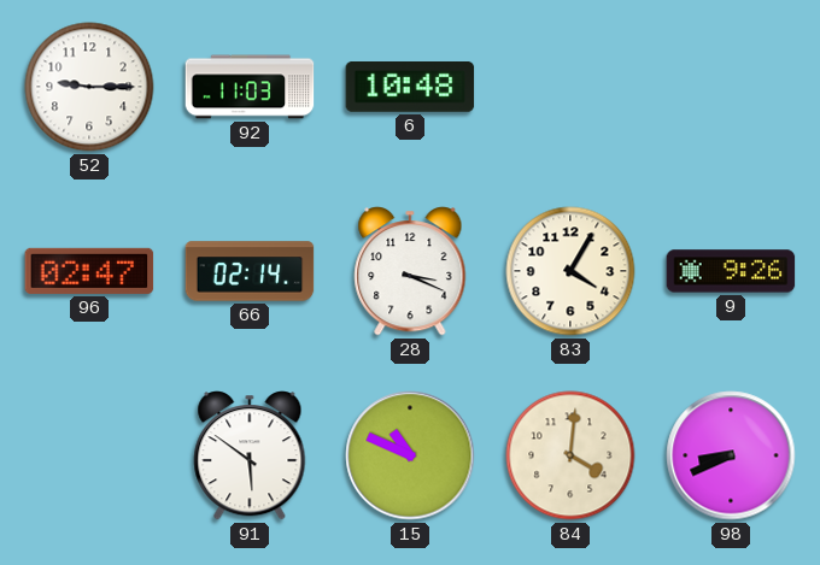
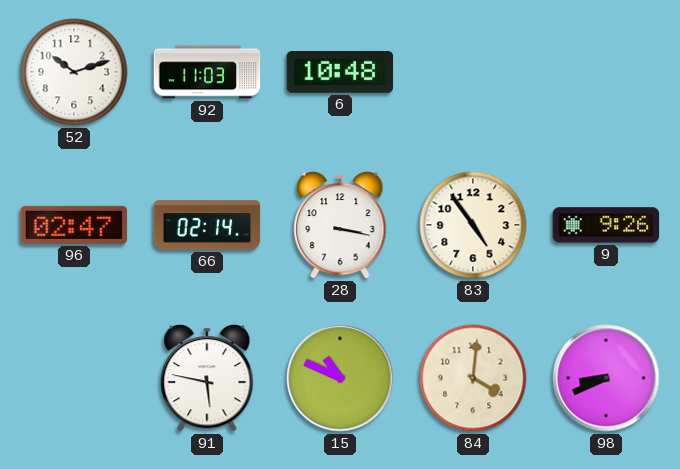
52: 9:15 -> 10:12 (74, 72)
28: 3:19 -> 3:17 (340, 225)
83: 4:05 -> 4:54 (473, 225)
91: 5:51 -> 5:47 (207, 378)
